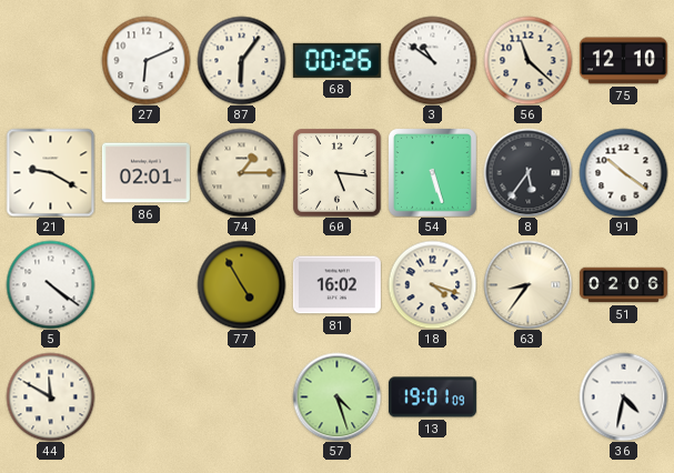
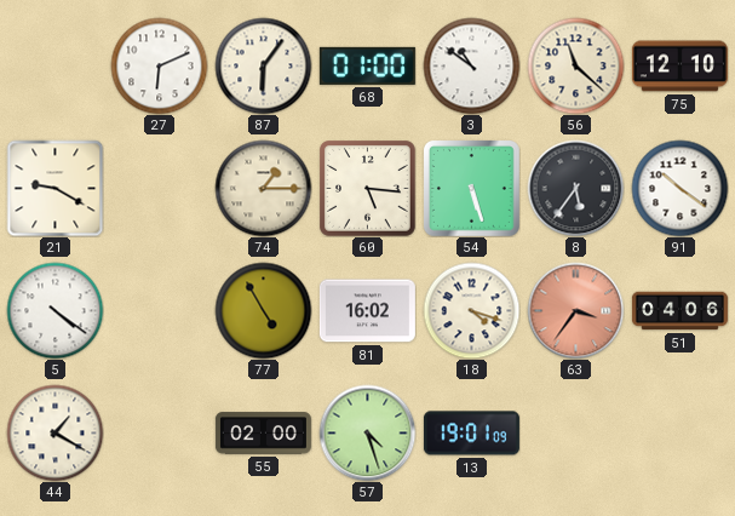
68: 00:26 -> 01:00 (367, 65)
86: 02:01 -> none (145, 173)
63: 8:36 -> 3:36 (575, 310)
63 dial: cream -> salmon (575, 310)
51: 02:06 -> 04:06 (679, 311)
44: 11:50 -> 1:20 (54, 432)
55: none -> 02:00 (263, 434)
36: 4:32 -> none (623, 396)
